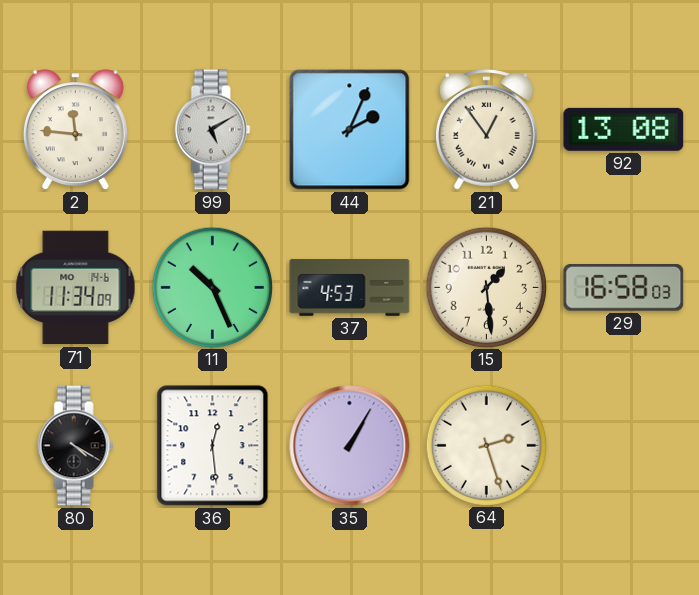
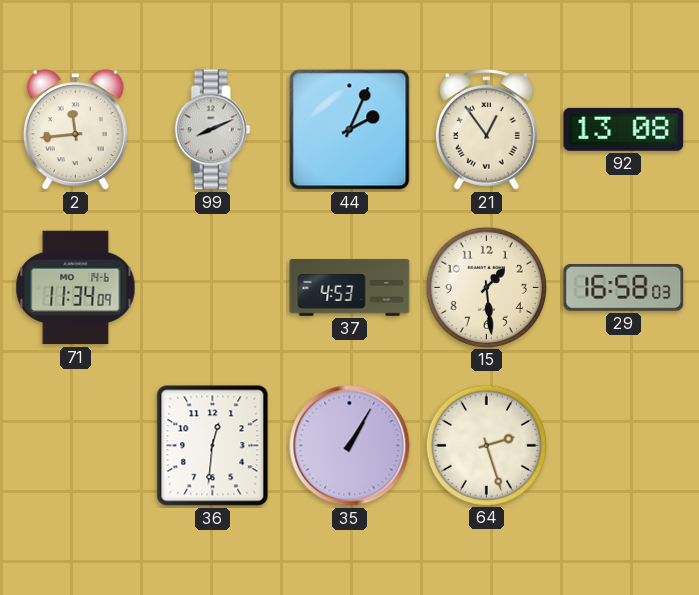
2: 11:46 -> 11:44 (75, 130)
99: 5:10 -> 8:11 (212, 130)
11: 10:26 -> none (212, 287)
80: 4:20 -> none (75, 446)
36: 12:29 -> 12:31 (213, 446)
